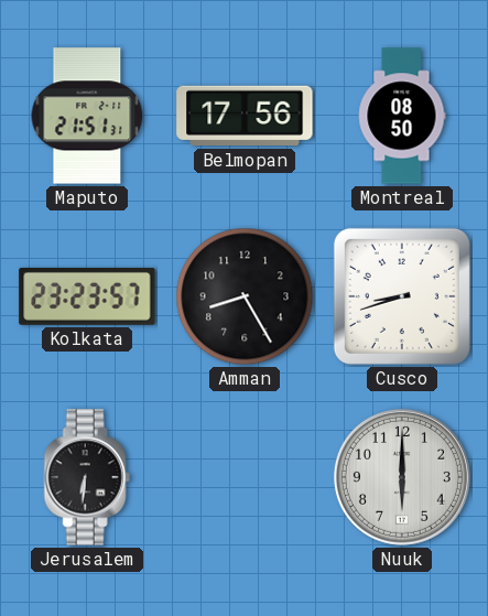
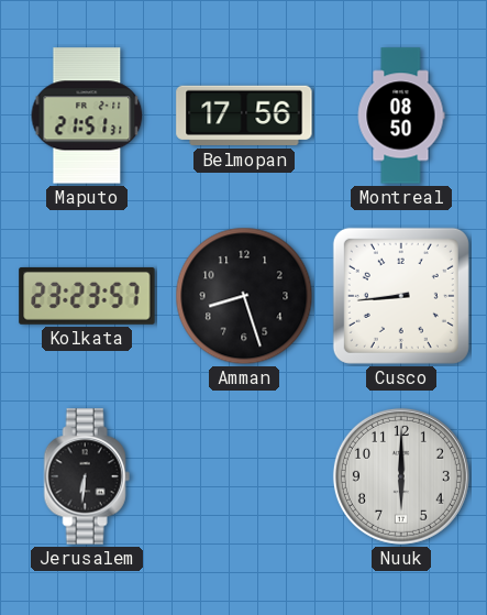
Amman: 8:25 -> 8:27 (244, 296)
Cusco: 8:42 -> 8:44 (401, 296)
